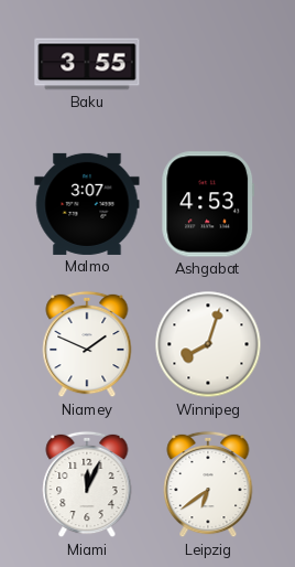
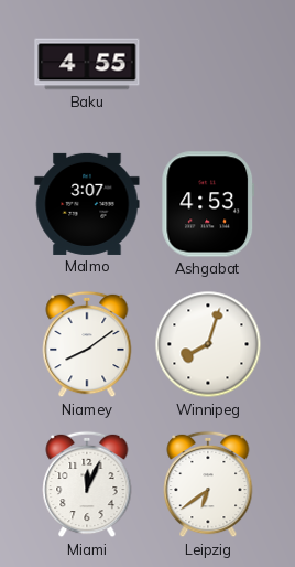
Baku: 3:55 -> 4:55 (87, 64)
Niamey: 1:49 -> 8:09 (87, 344)
